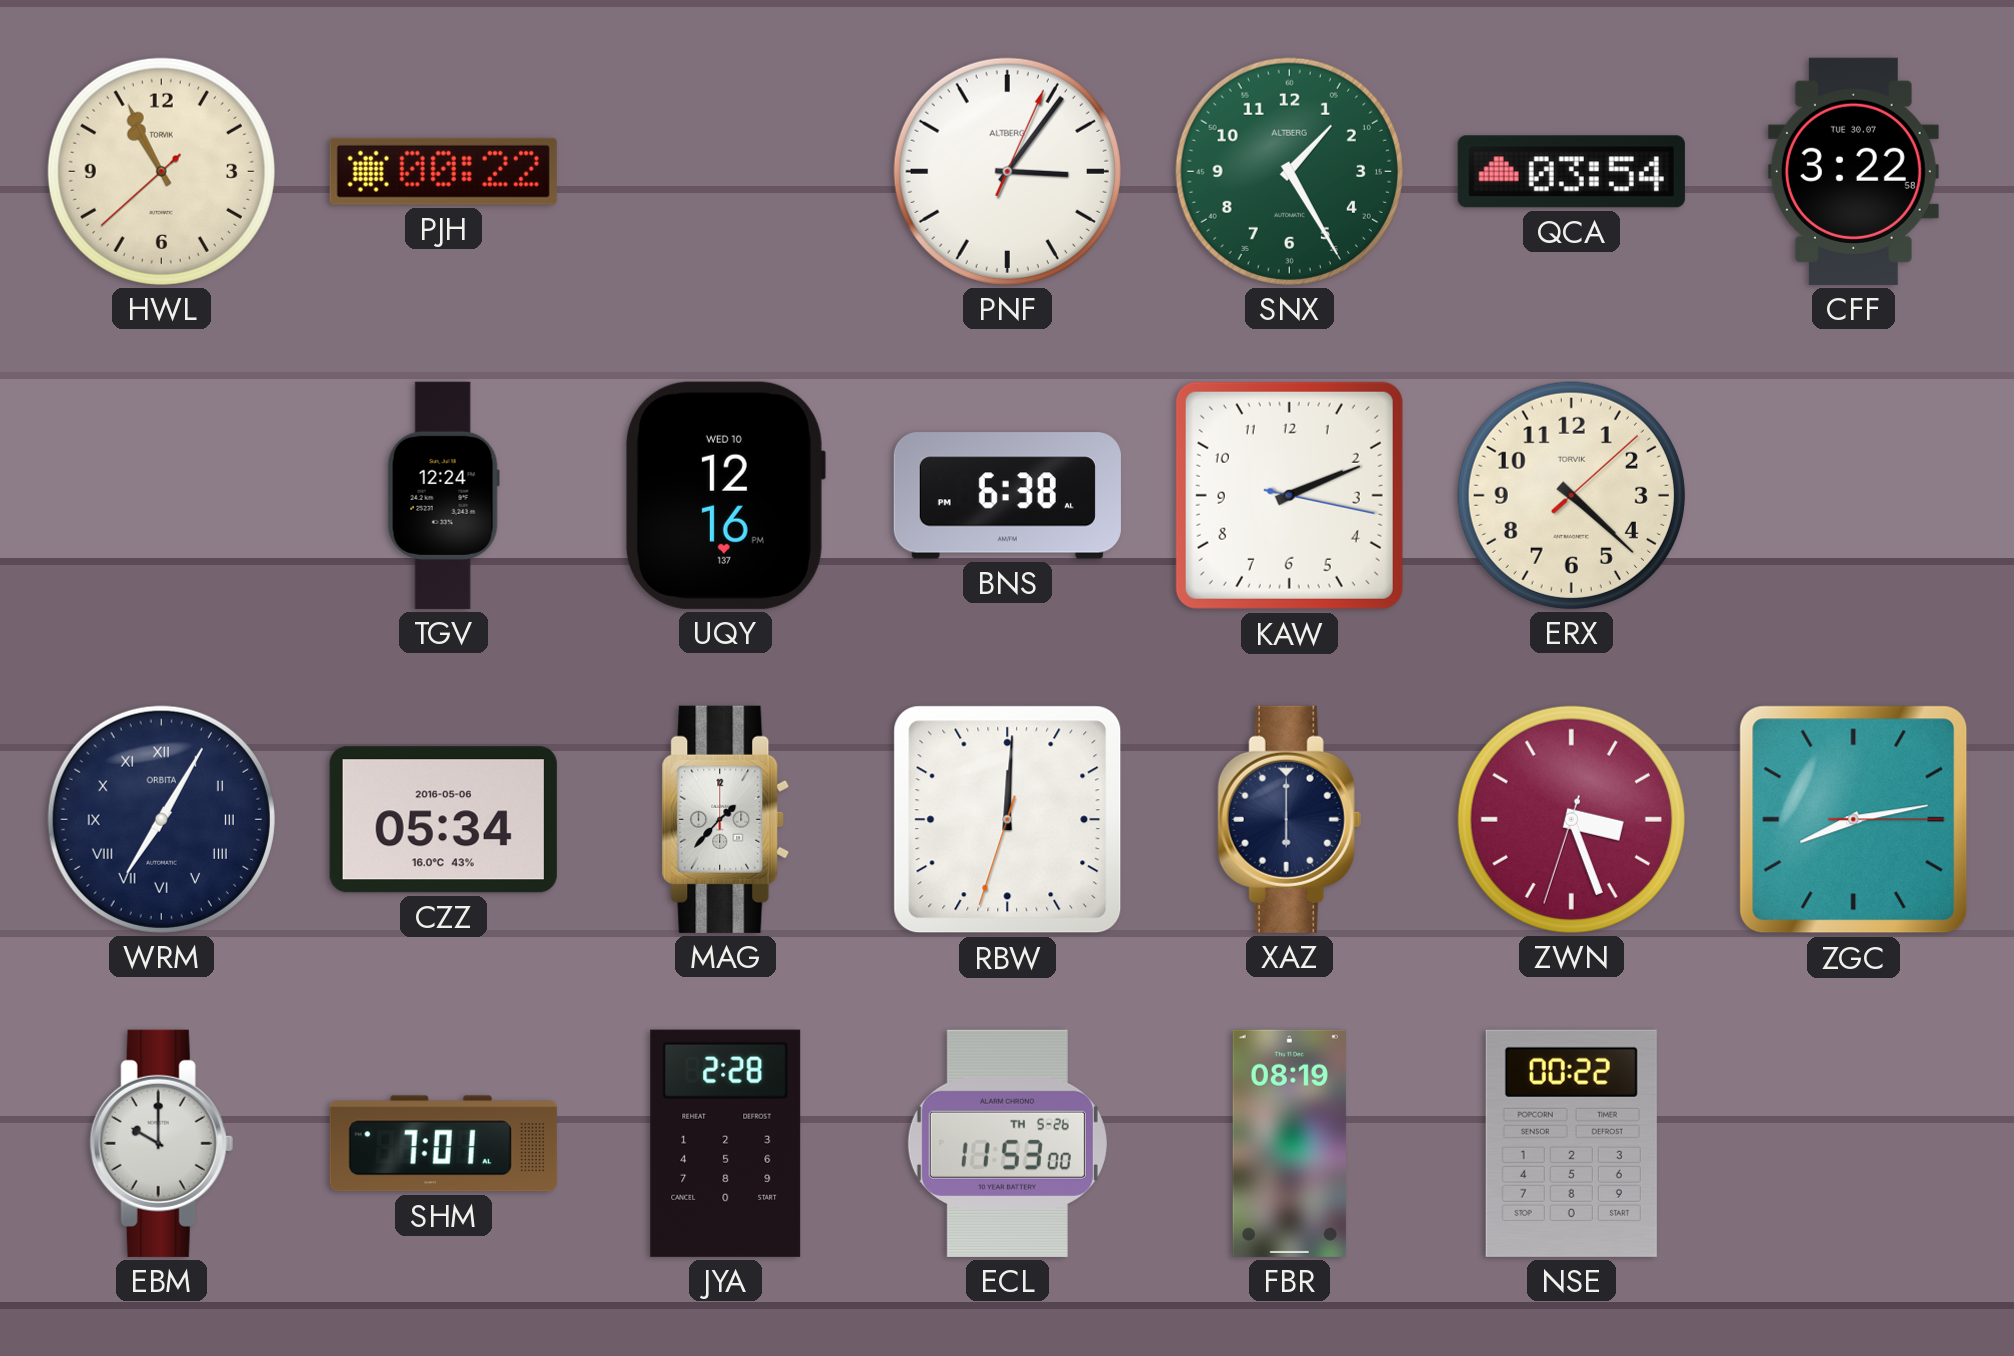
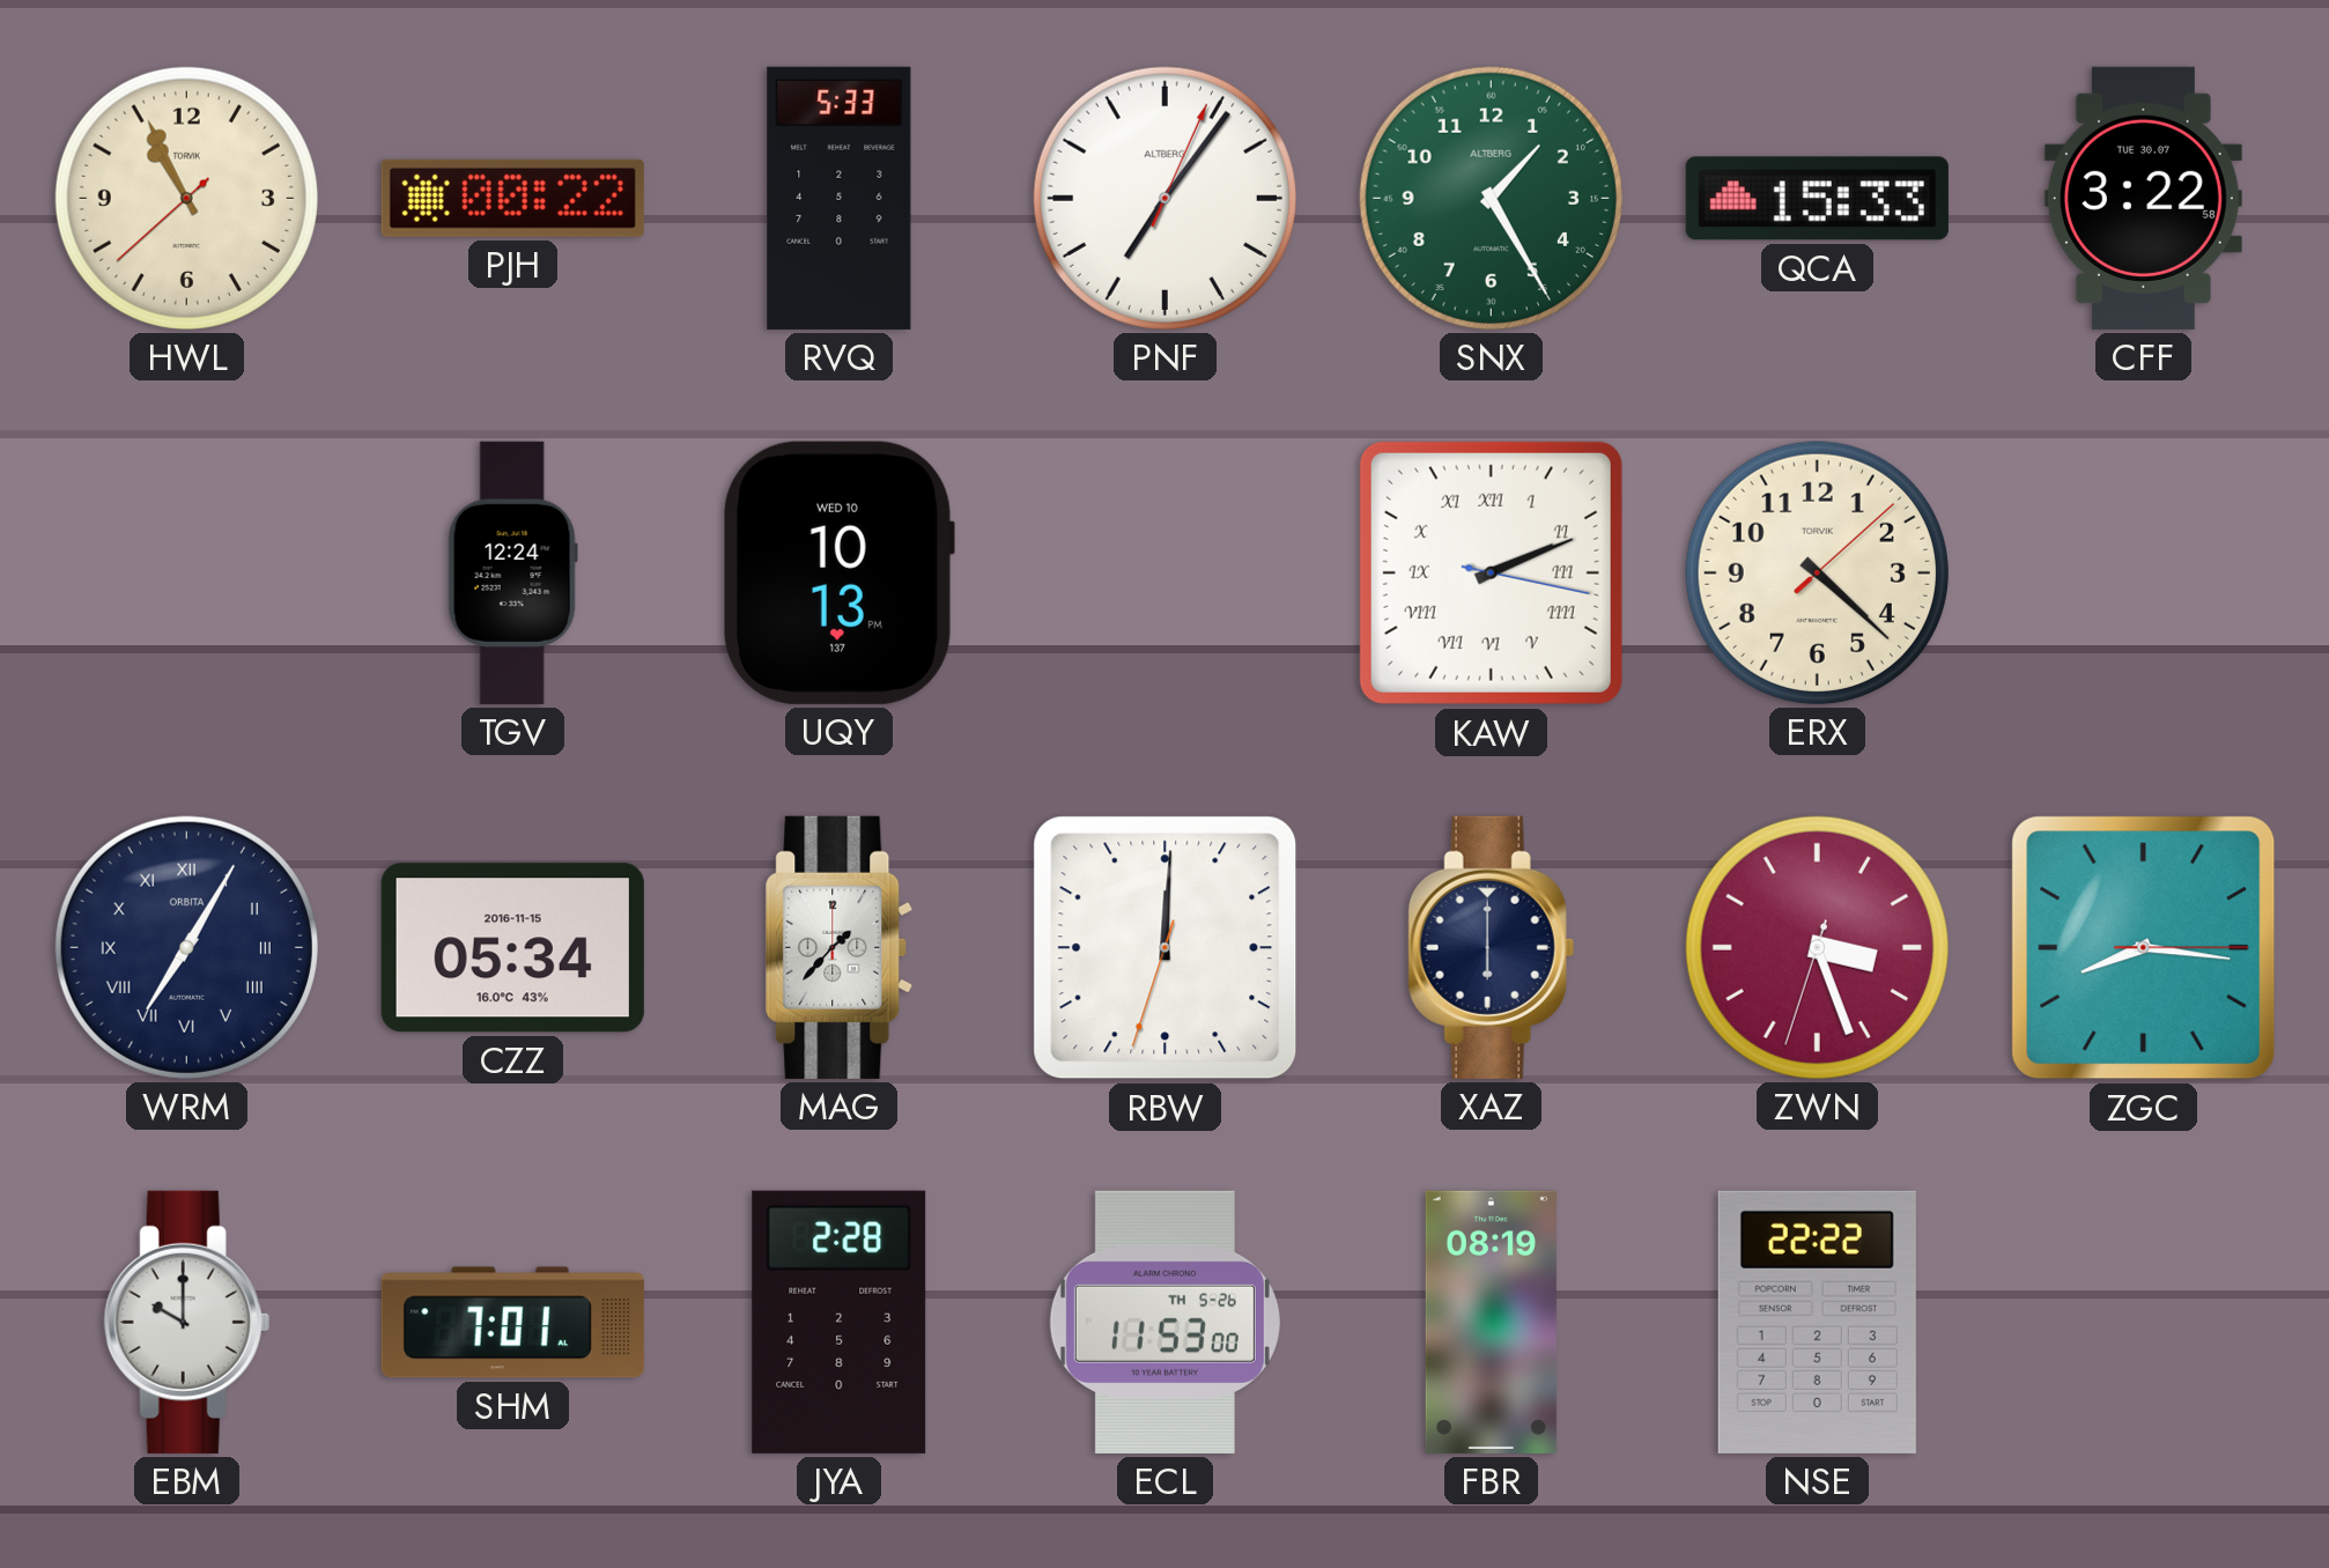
RVQ: none -> 5:33 (840, 198)
PNF: 3:06 -> 7:06 (1164, 198)
QCA: 03:54 -> 15:33 (1817, 199)
UQY: 12:16 -> 10:13 (838, 572)
BNS: 6:38 -> none (1007, 496)
KAW numerals: Arabic -> Roman (1491, 572)
CZZ date: 2016-05-06 -> 2016-11-15 (512, 948)
ZGC: 8:13 -> 8:16 (2144, 948)
NSE: 00:22 -> 22:22 (1817, 1322)
